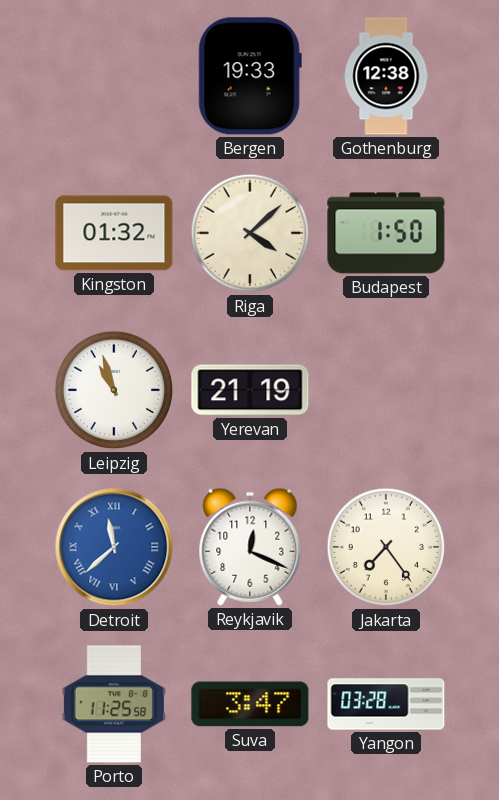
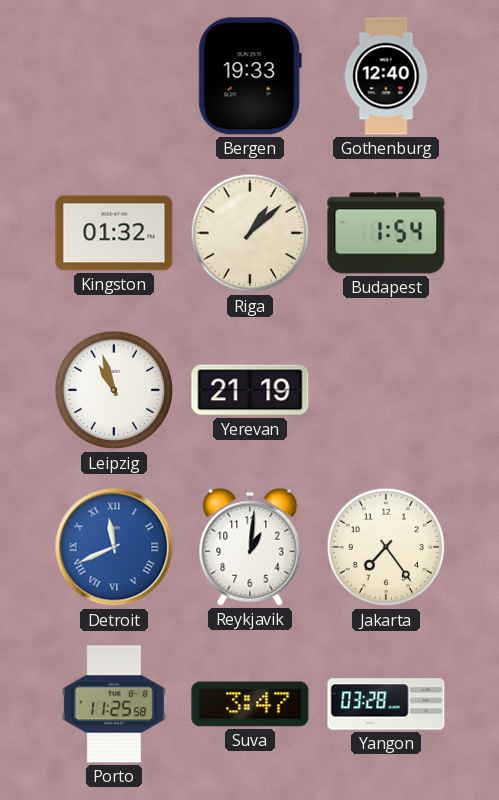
Gothenburg: 12:38 -> 12:40 (386, 76)
Riga: 4:08 -> 1:08 (250, 233)
Budapest: 1:50 -> 1:54 (386, 233)
Detroit: 11:38 -> 11:41 (114, 547)
Reykjavik: 12:19 -> 1:01 (250, 547)
